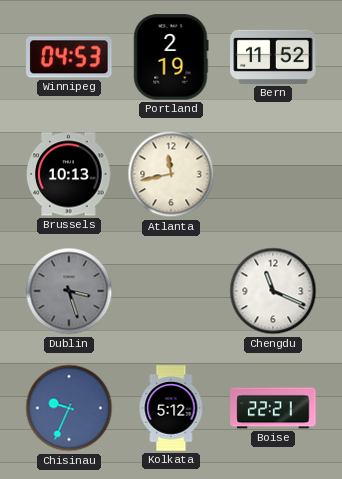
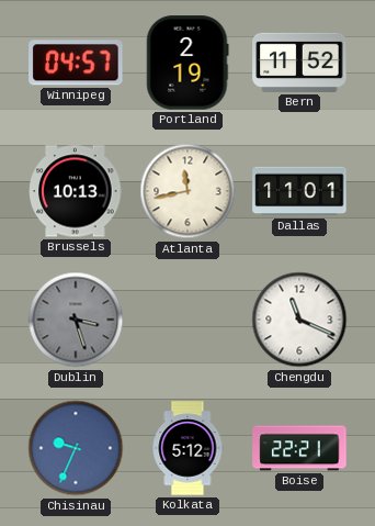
Winnipeg: 04:53 -> 04:57 (76, 63)
Dallas: none -> 11:01 (299, 191)
